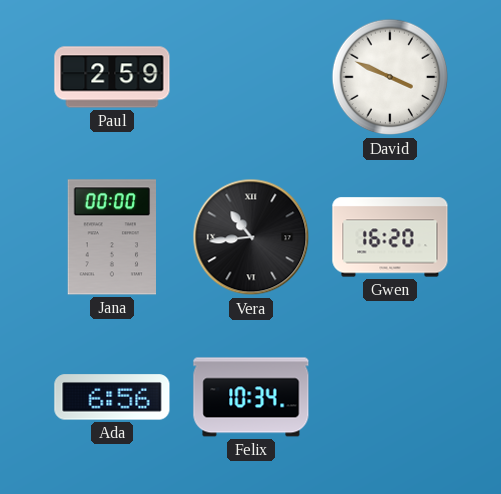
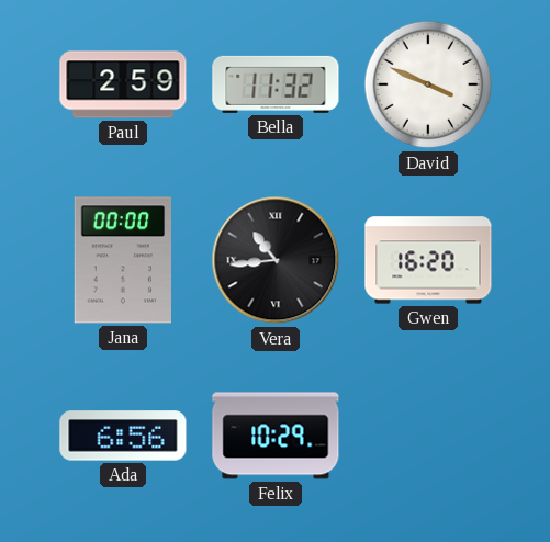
Bella: none -> 11:32 (276, 84)
Felix: 10:34 -> 10:29 (276, 436)
